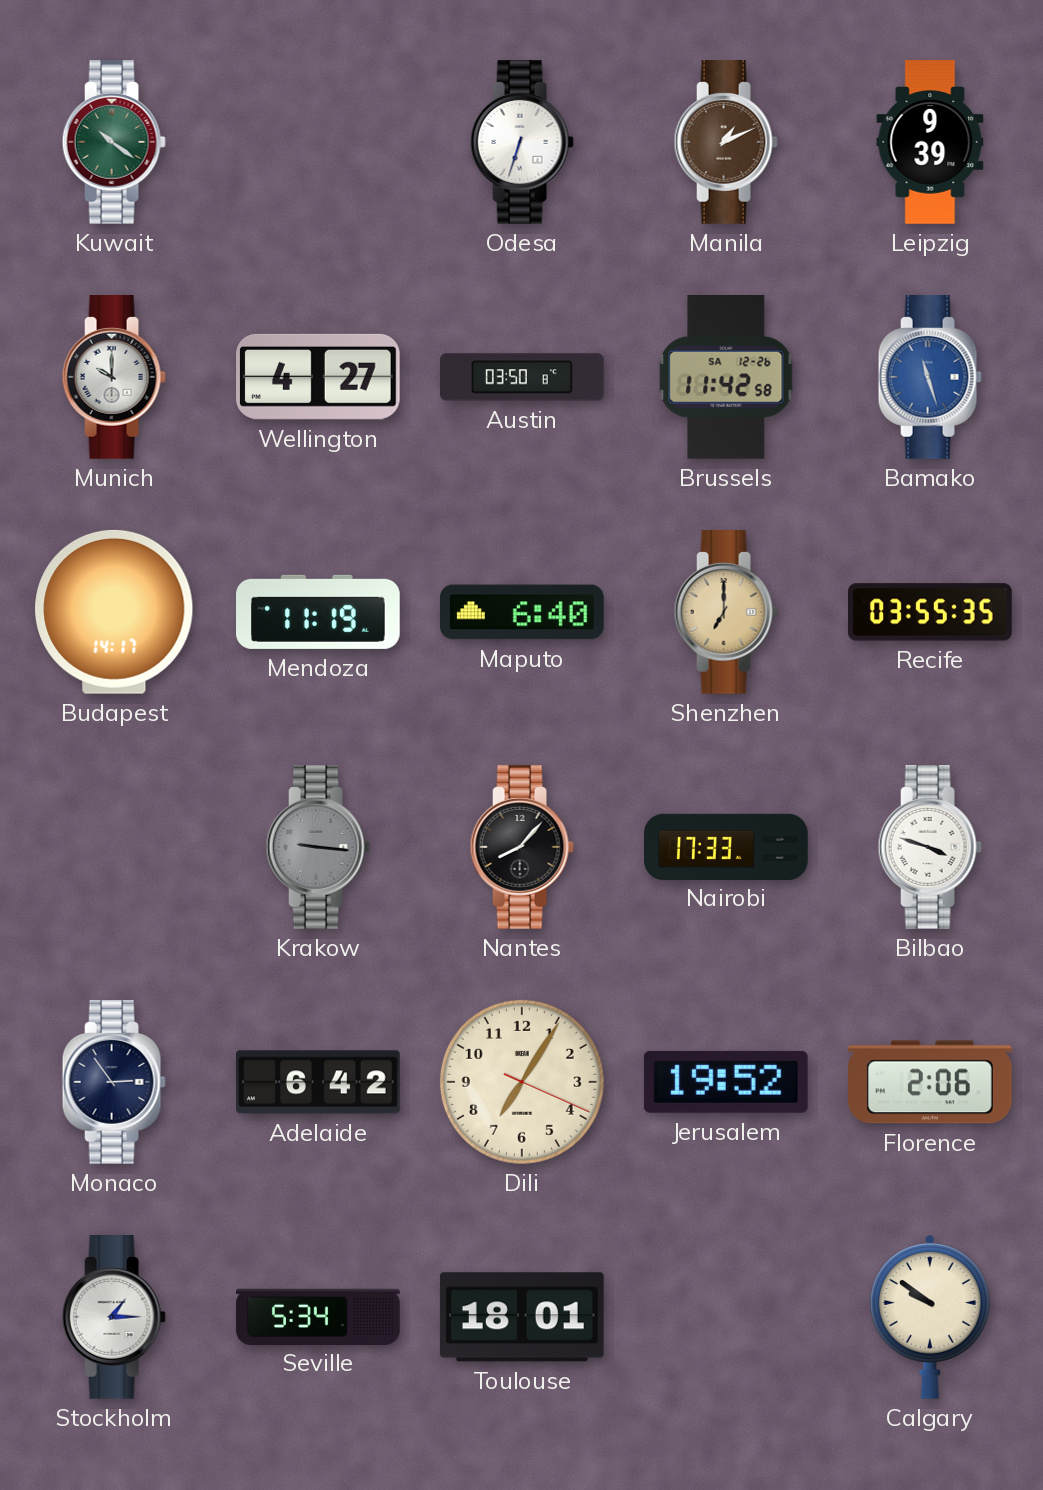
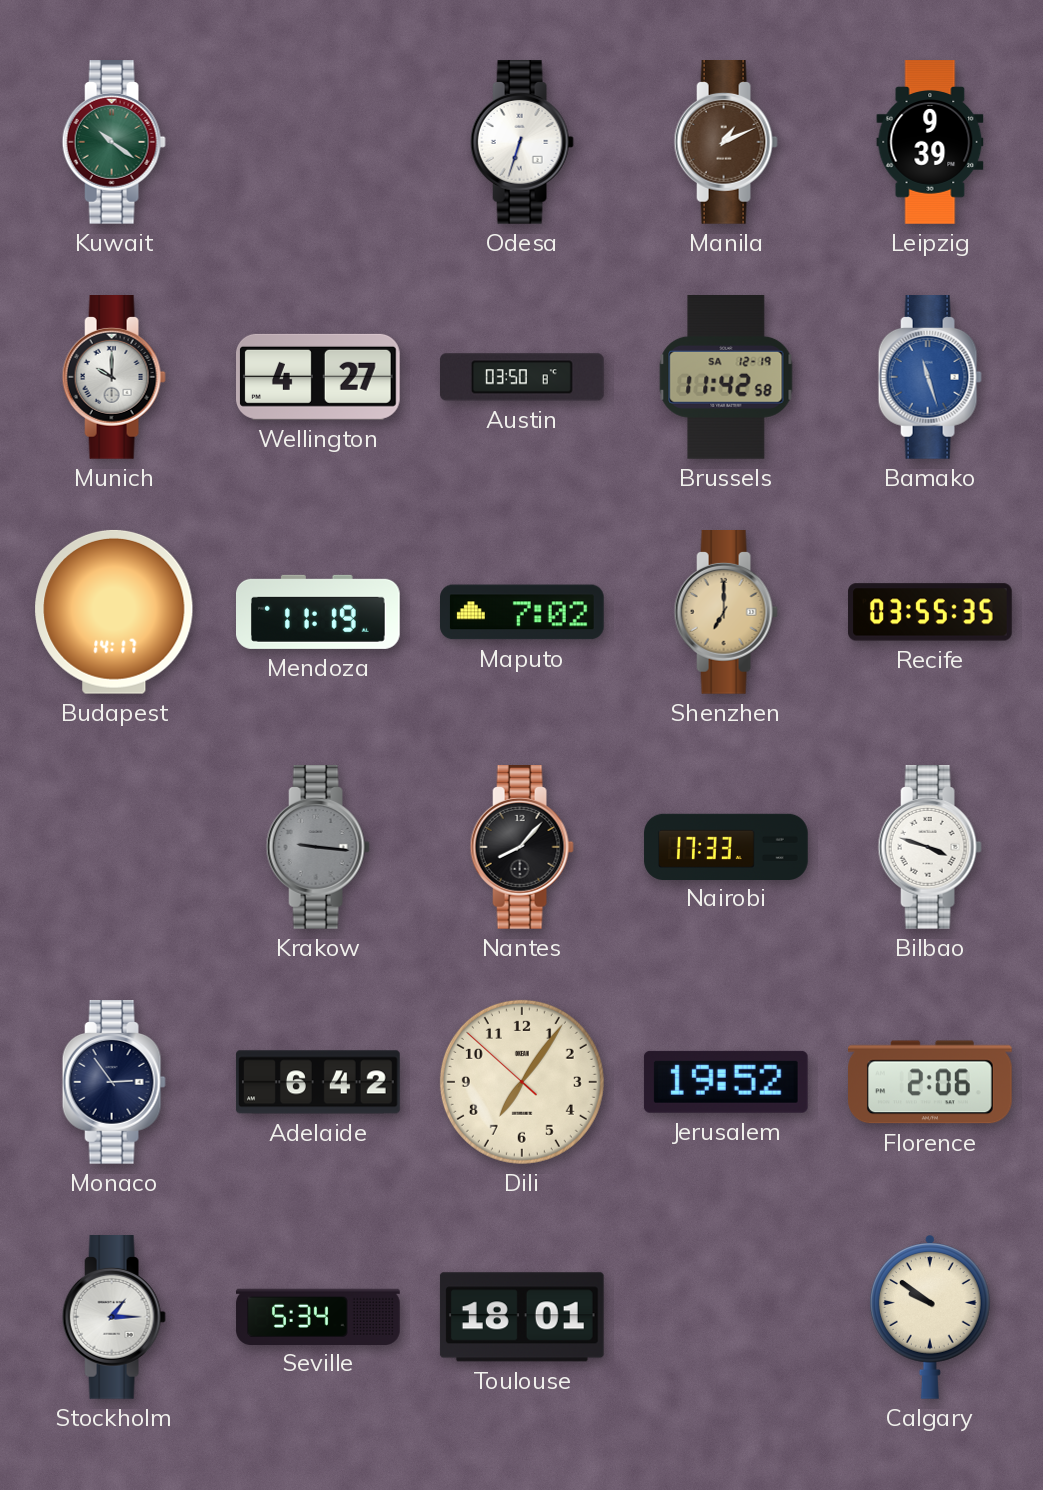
Brussels date: SA 12-26 -> SA 12-19 (726, 378)
Maputo: 6:40 -> 7:02 (523, 612)
Dili: 7:05:19 -> 7:05:52 (522, 1082)
